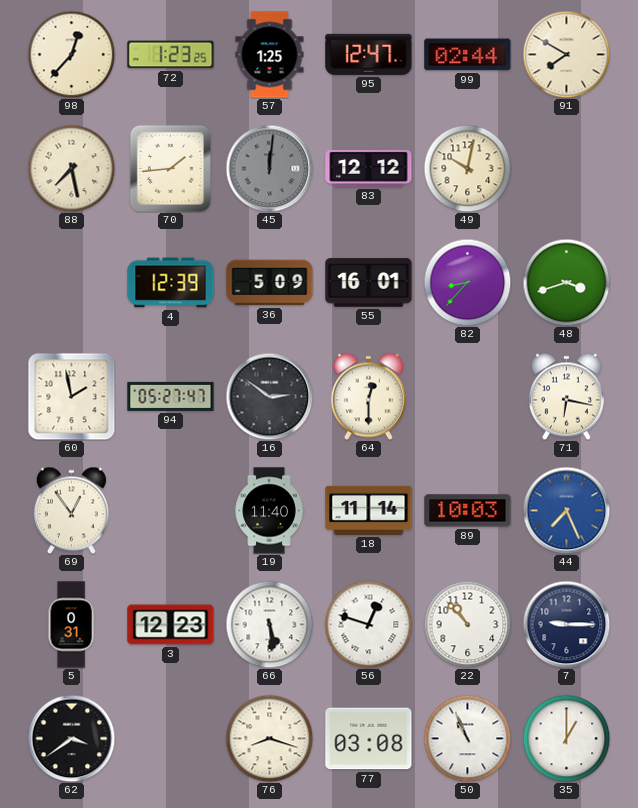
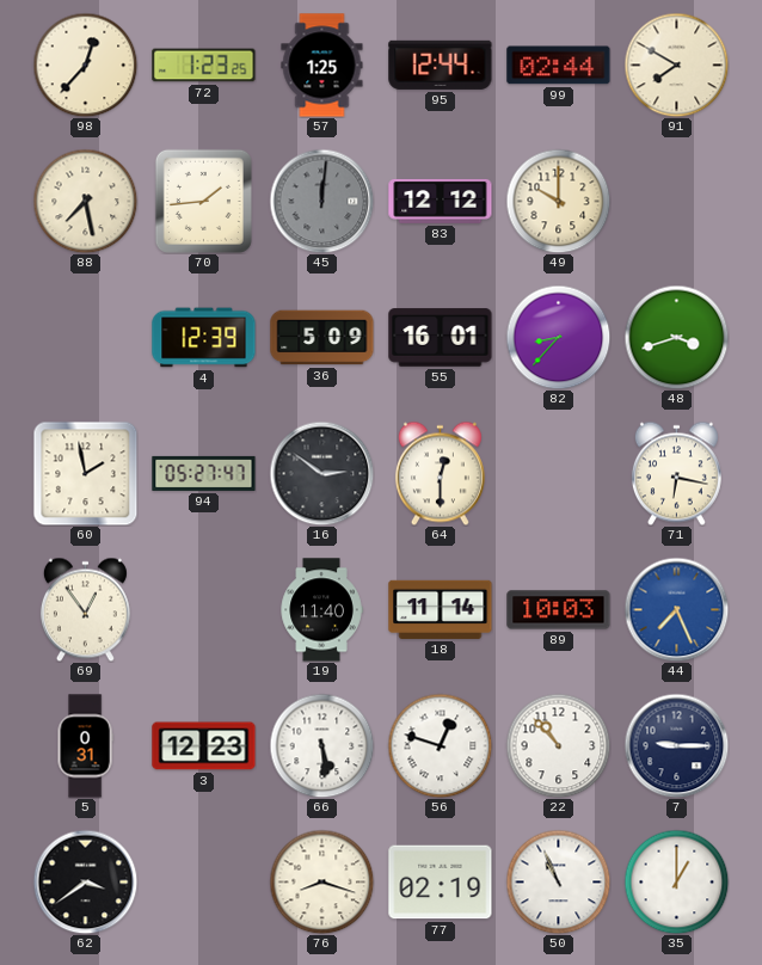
95: 12:47 -> 12:44 (441, 64)
49: 10:02 -> 10:00 (558, 201)
77: 03:08 -> 02:19 (441, 883)
